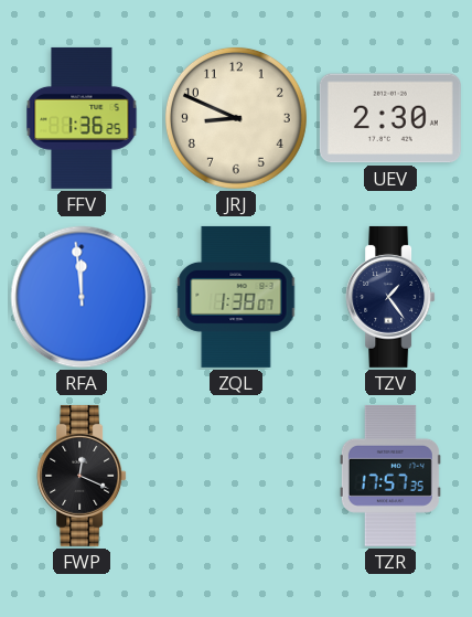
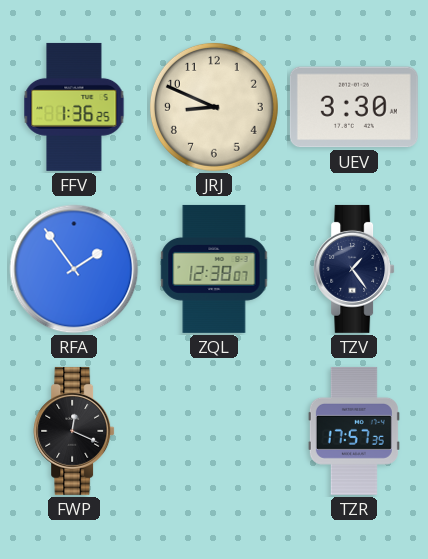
UEV: 2:30 -> 3:30 (354, 107)
RFA: 11:59 -> 1:54 (74, 269)
ZQL: 1:38 -> 12:38 (214, 269)
